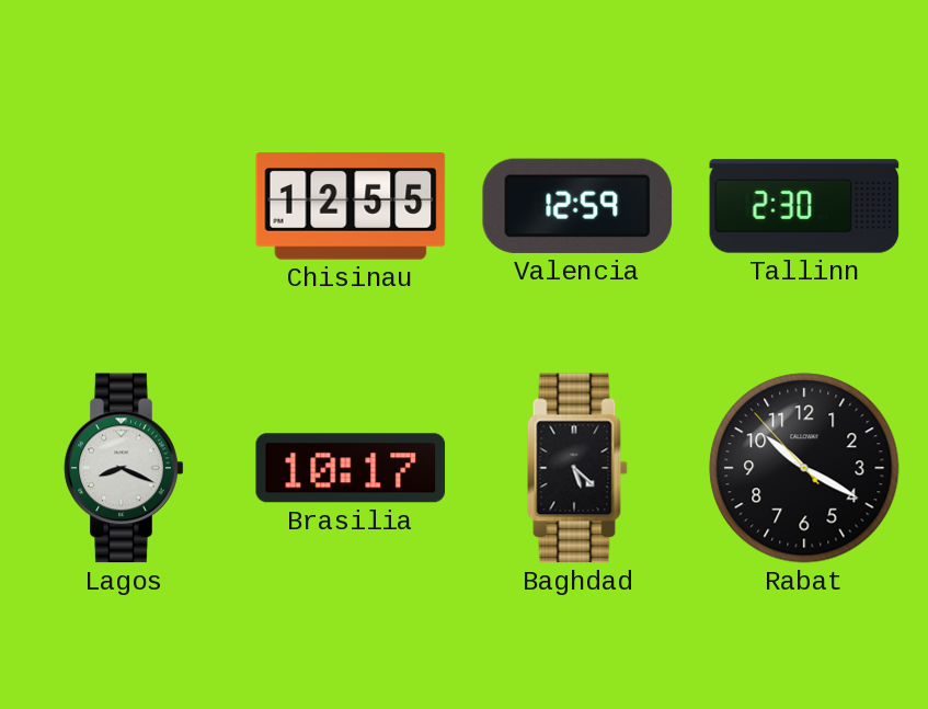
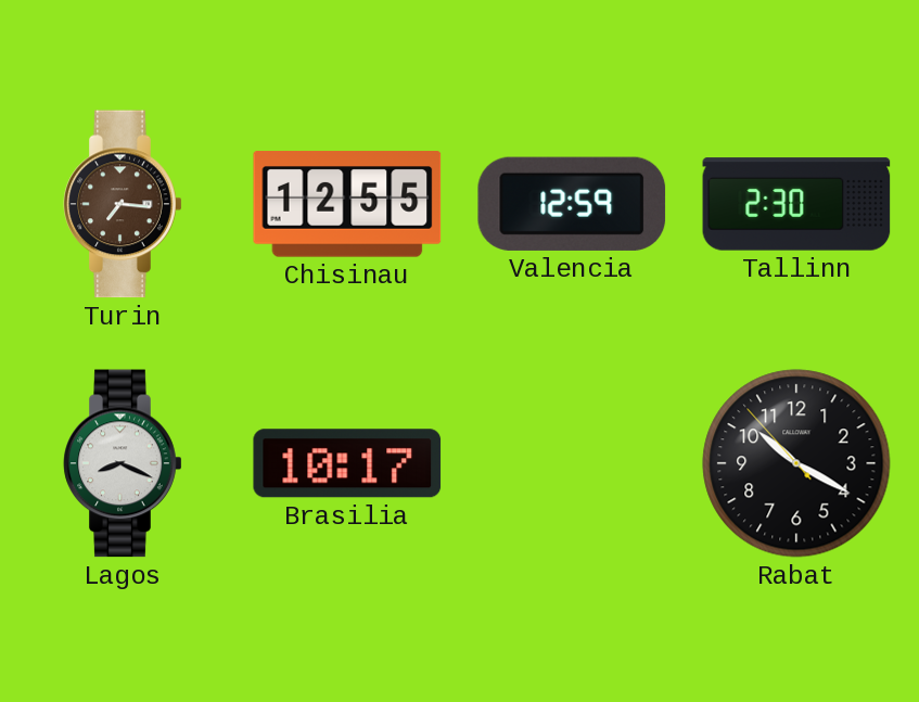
Turin: none -> 7:16 (123, 204)
Baghdad: 5:22 -> none (577, 468)
